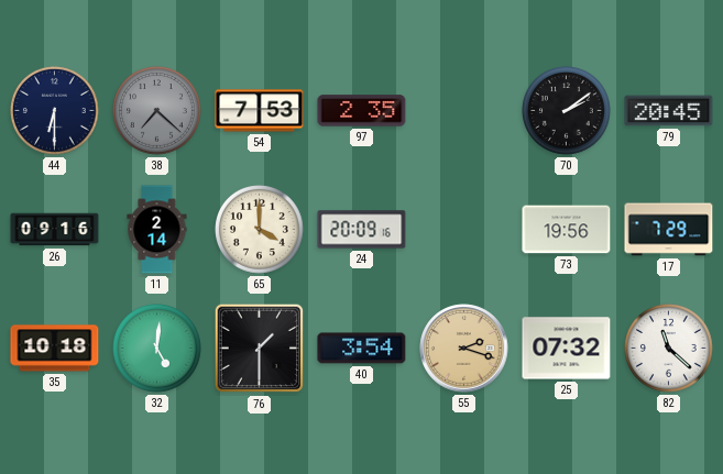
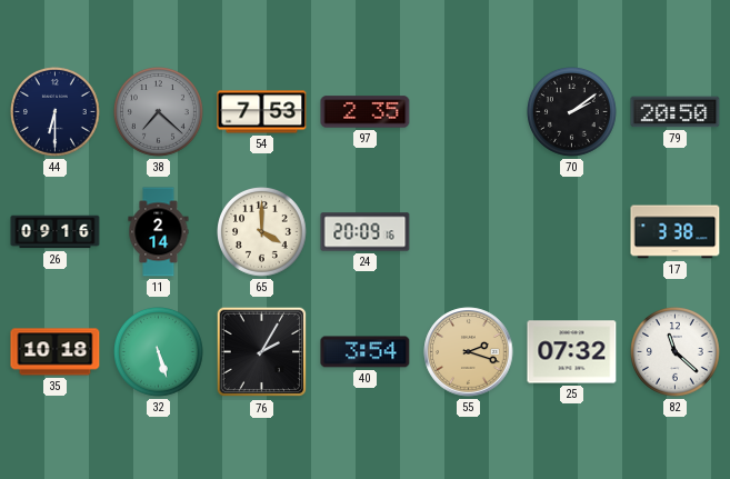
79: 20:45 -> 20:50 (676, 112)
73: 19:56 -> none (567, 230)
17: 7:29 -> 3:38 (676, 232)
32: 5:01 -> 5:27 (159, 352)
76: 1:30 -> 2:05 (262, 352)
